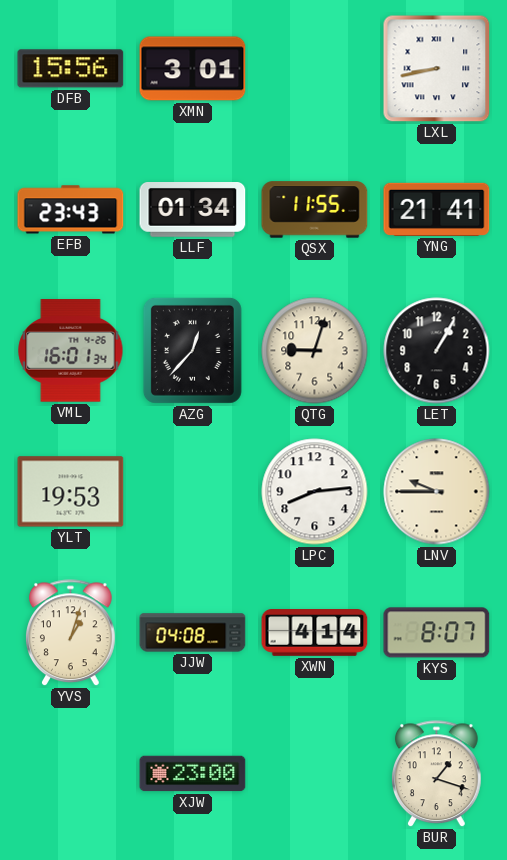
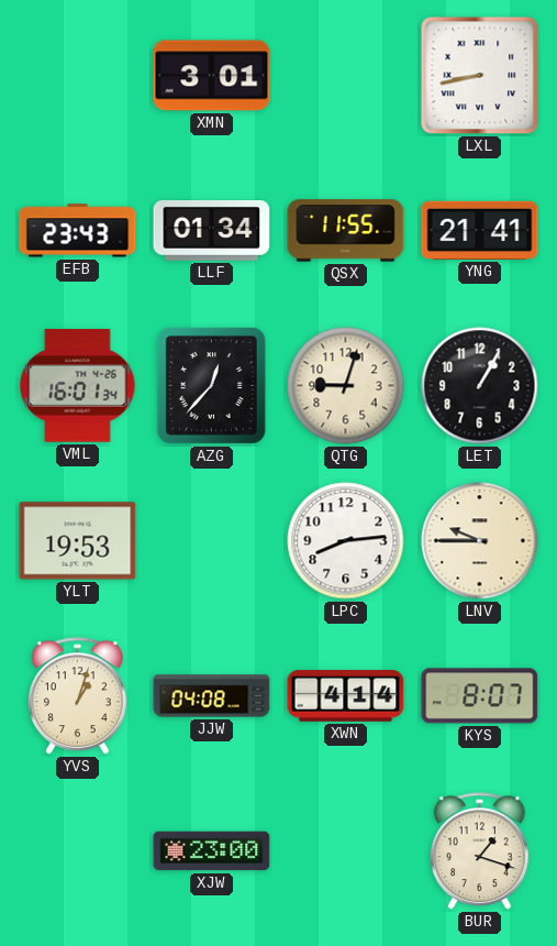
DFB: 15:56 -> none (71, 69)
